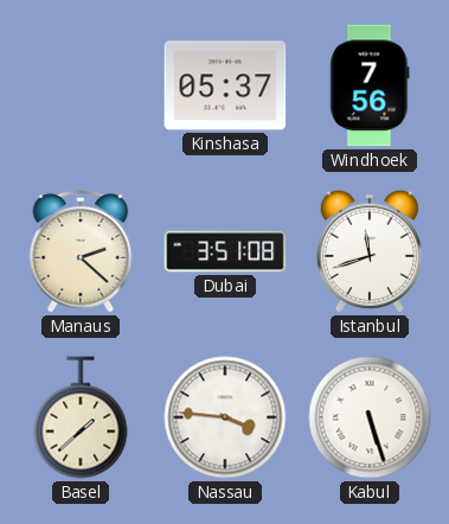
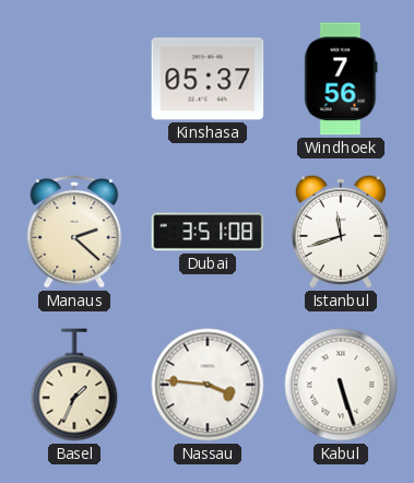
Basel: 1:38 -> 1:34 (74, 385)
